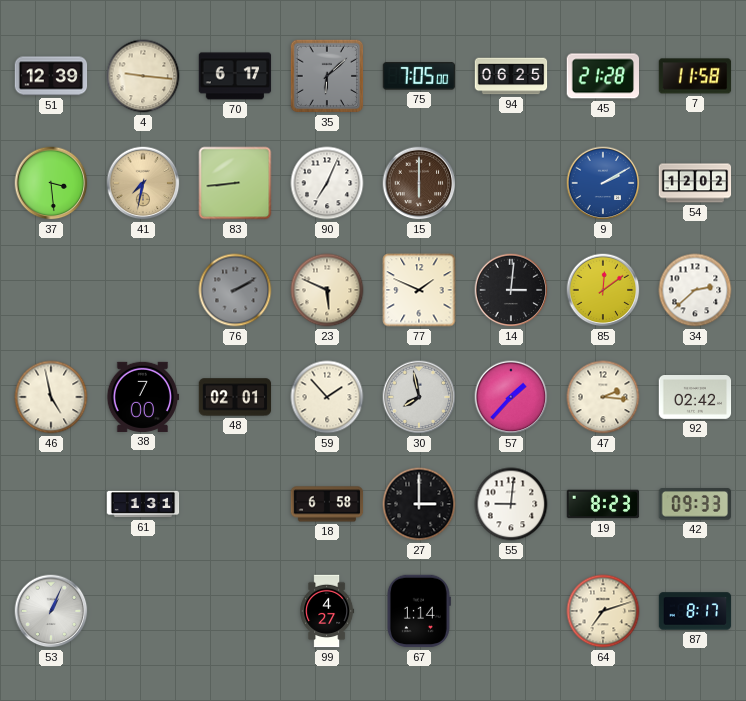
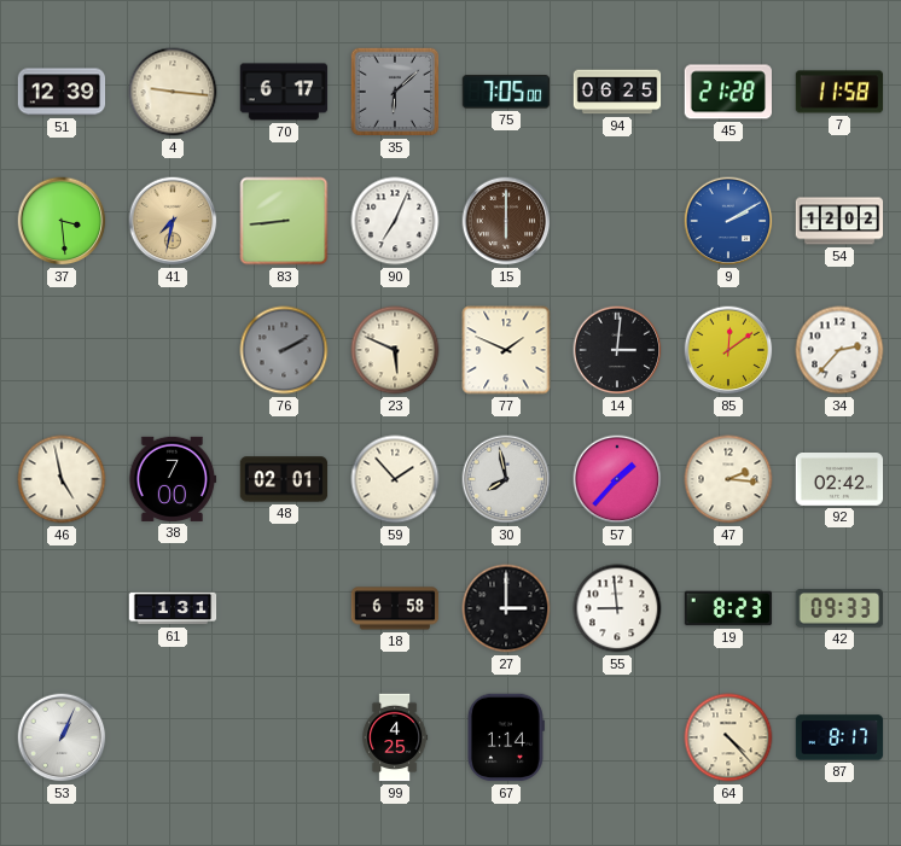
34: 2:38 -> 2:37 (839, 350)
55: 9:01 -> 8:59 (617, 608)
99: 4:27 -> 4:25 (395, 737)
64: 7:12 -> 4:23 (728, 737)
